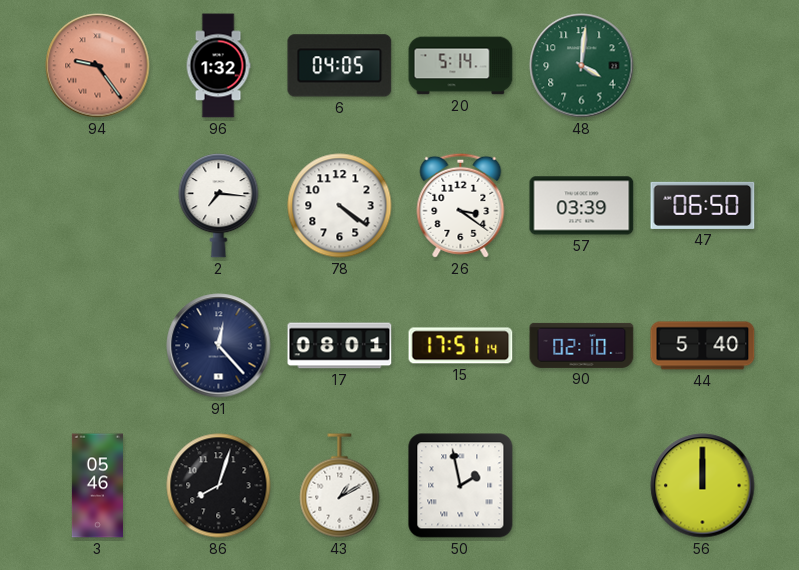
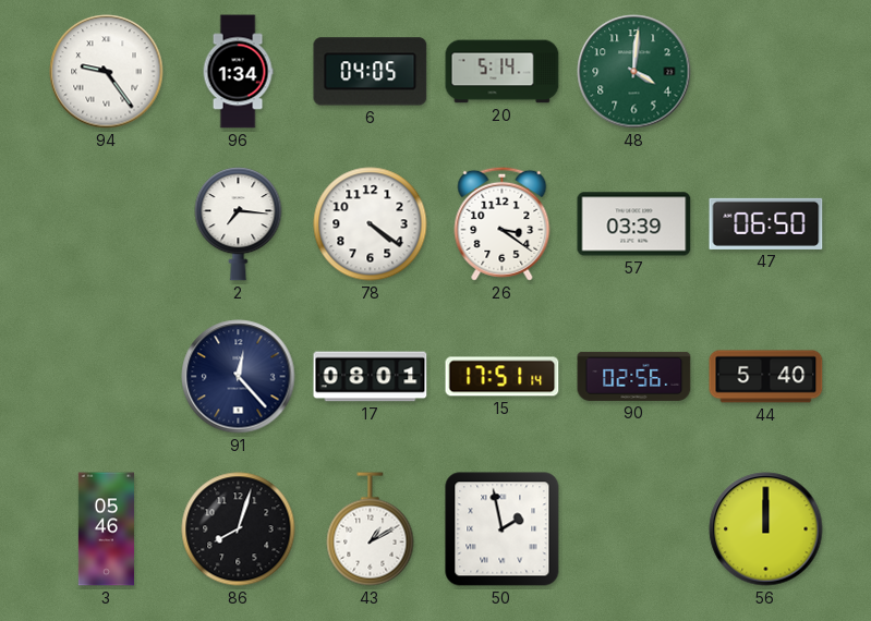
94 dial: salmon -> white (107, 72)
96: 1:32 -> 1:34 (238, 72)
90: 02:10 -> 02:56 (634, 376)
